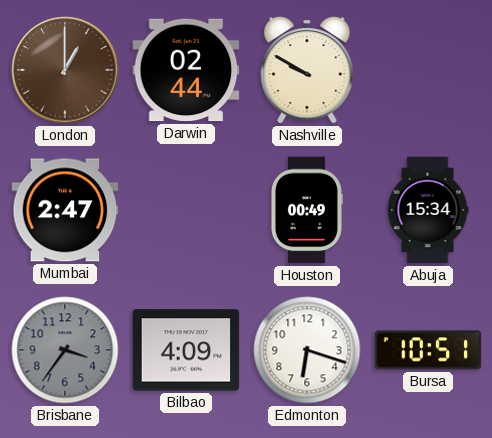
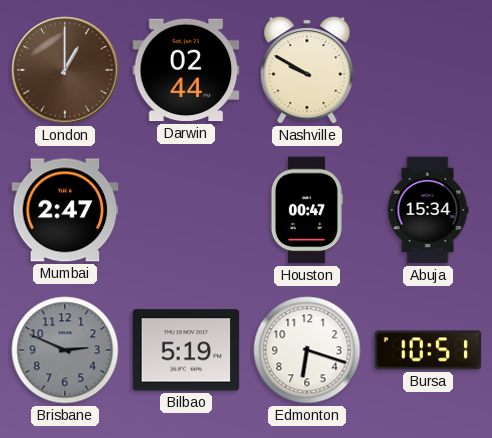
Houston: 00:49 -> 00:47 (306, 210)
Brisbane: 3:36 -> 2:49 (65, 350)
Bilbao: 4:09 -> 5:19 (186, 350)
